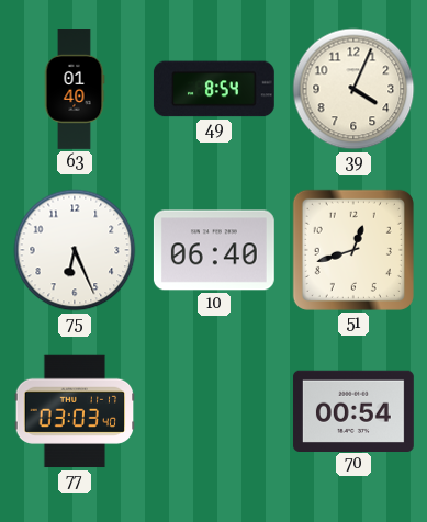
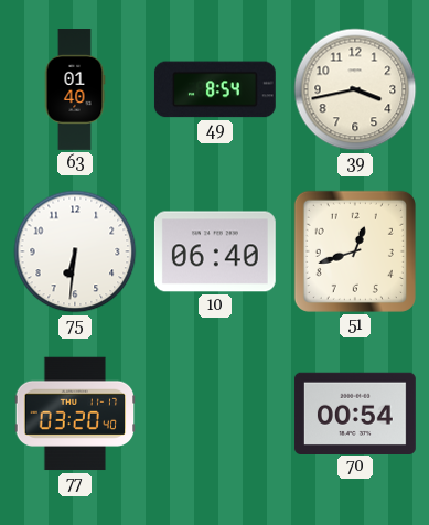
39: 4:04 -> 3:43 (355, 89)
75: 6:26 -> 6:31 (75, 251)
77: 03:03 -> 03:20 (75, 414)
